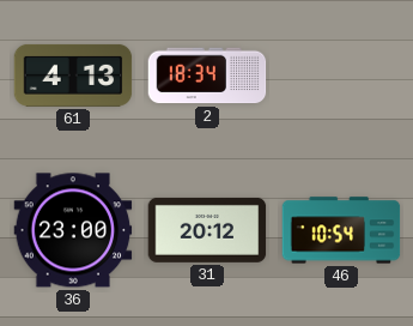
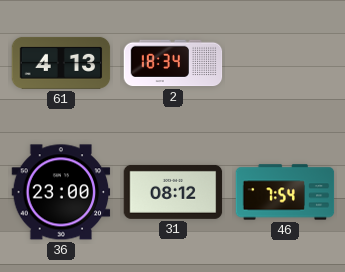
31: 20:12 -> 08:12 (173, 192)
46: 10:54 -> 7:54 (285, 192)
